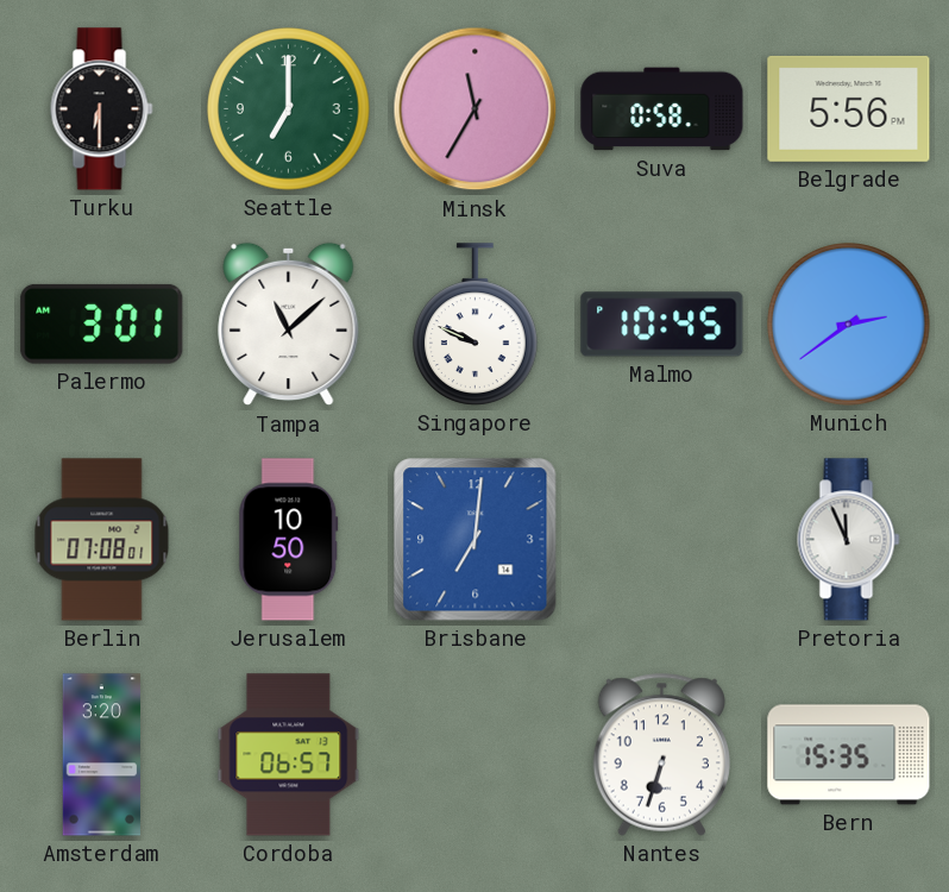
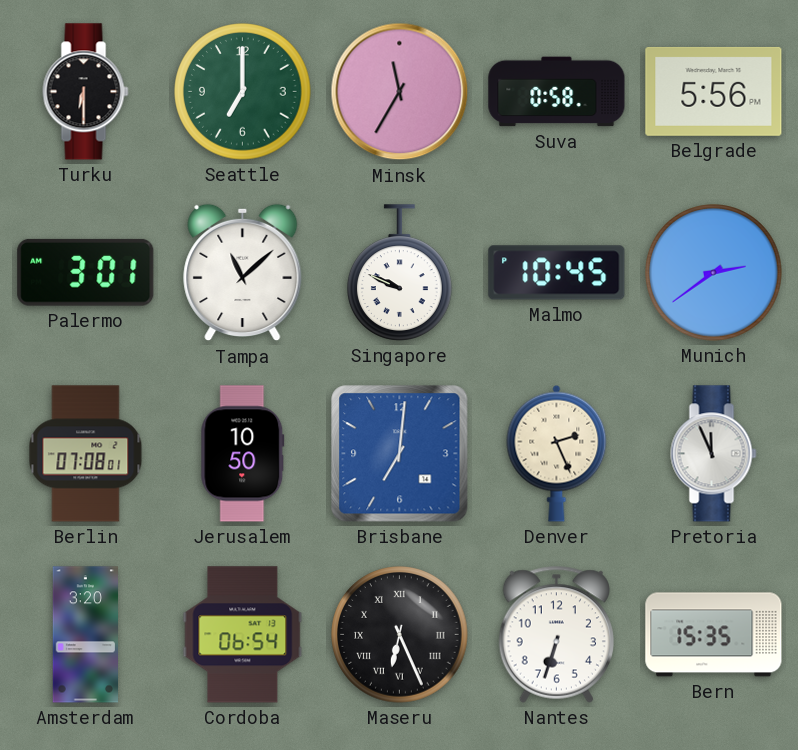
Denver: none -> 2:26 (557, 453)
Cordoba: 06:57 -> 06:54 (243, 635)
Maseru: none -> 6:26 (400, 635)
